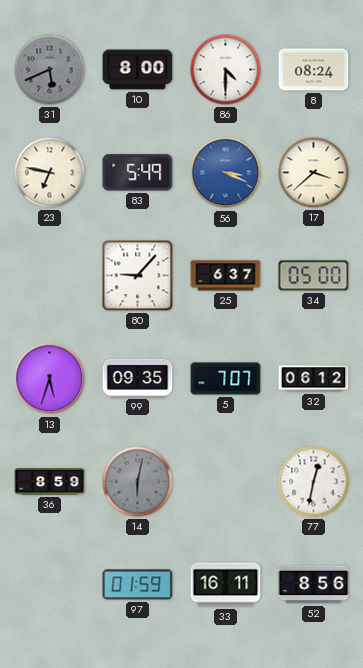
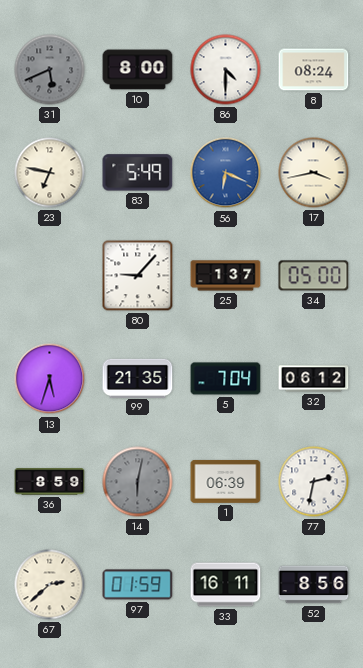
56: 3:19 -> 6:19 (226, 173)
17: 3:38 -> 3:43 (314, 173)
25: 6:37 -> 1:37 (226, 276)
99: 09:35 -> 21:35 (138, 378)
5: 7:07 -> 7:04 (226, 379)
1: none -> 06:39 (226, 482)
77: 12:32 -> 2:32 (314, 482)
67: none -> 2:38 (50, 585)
